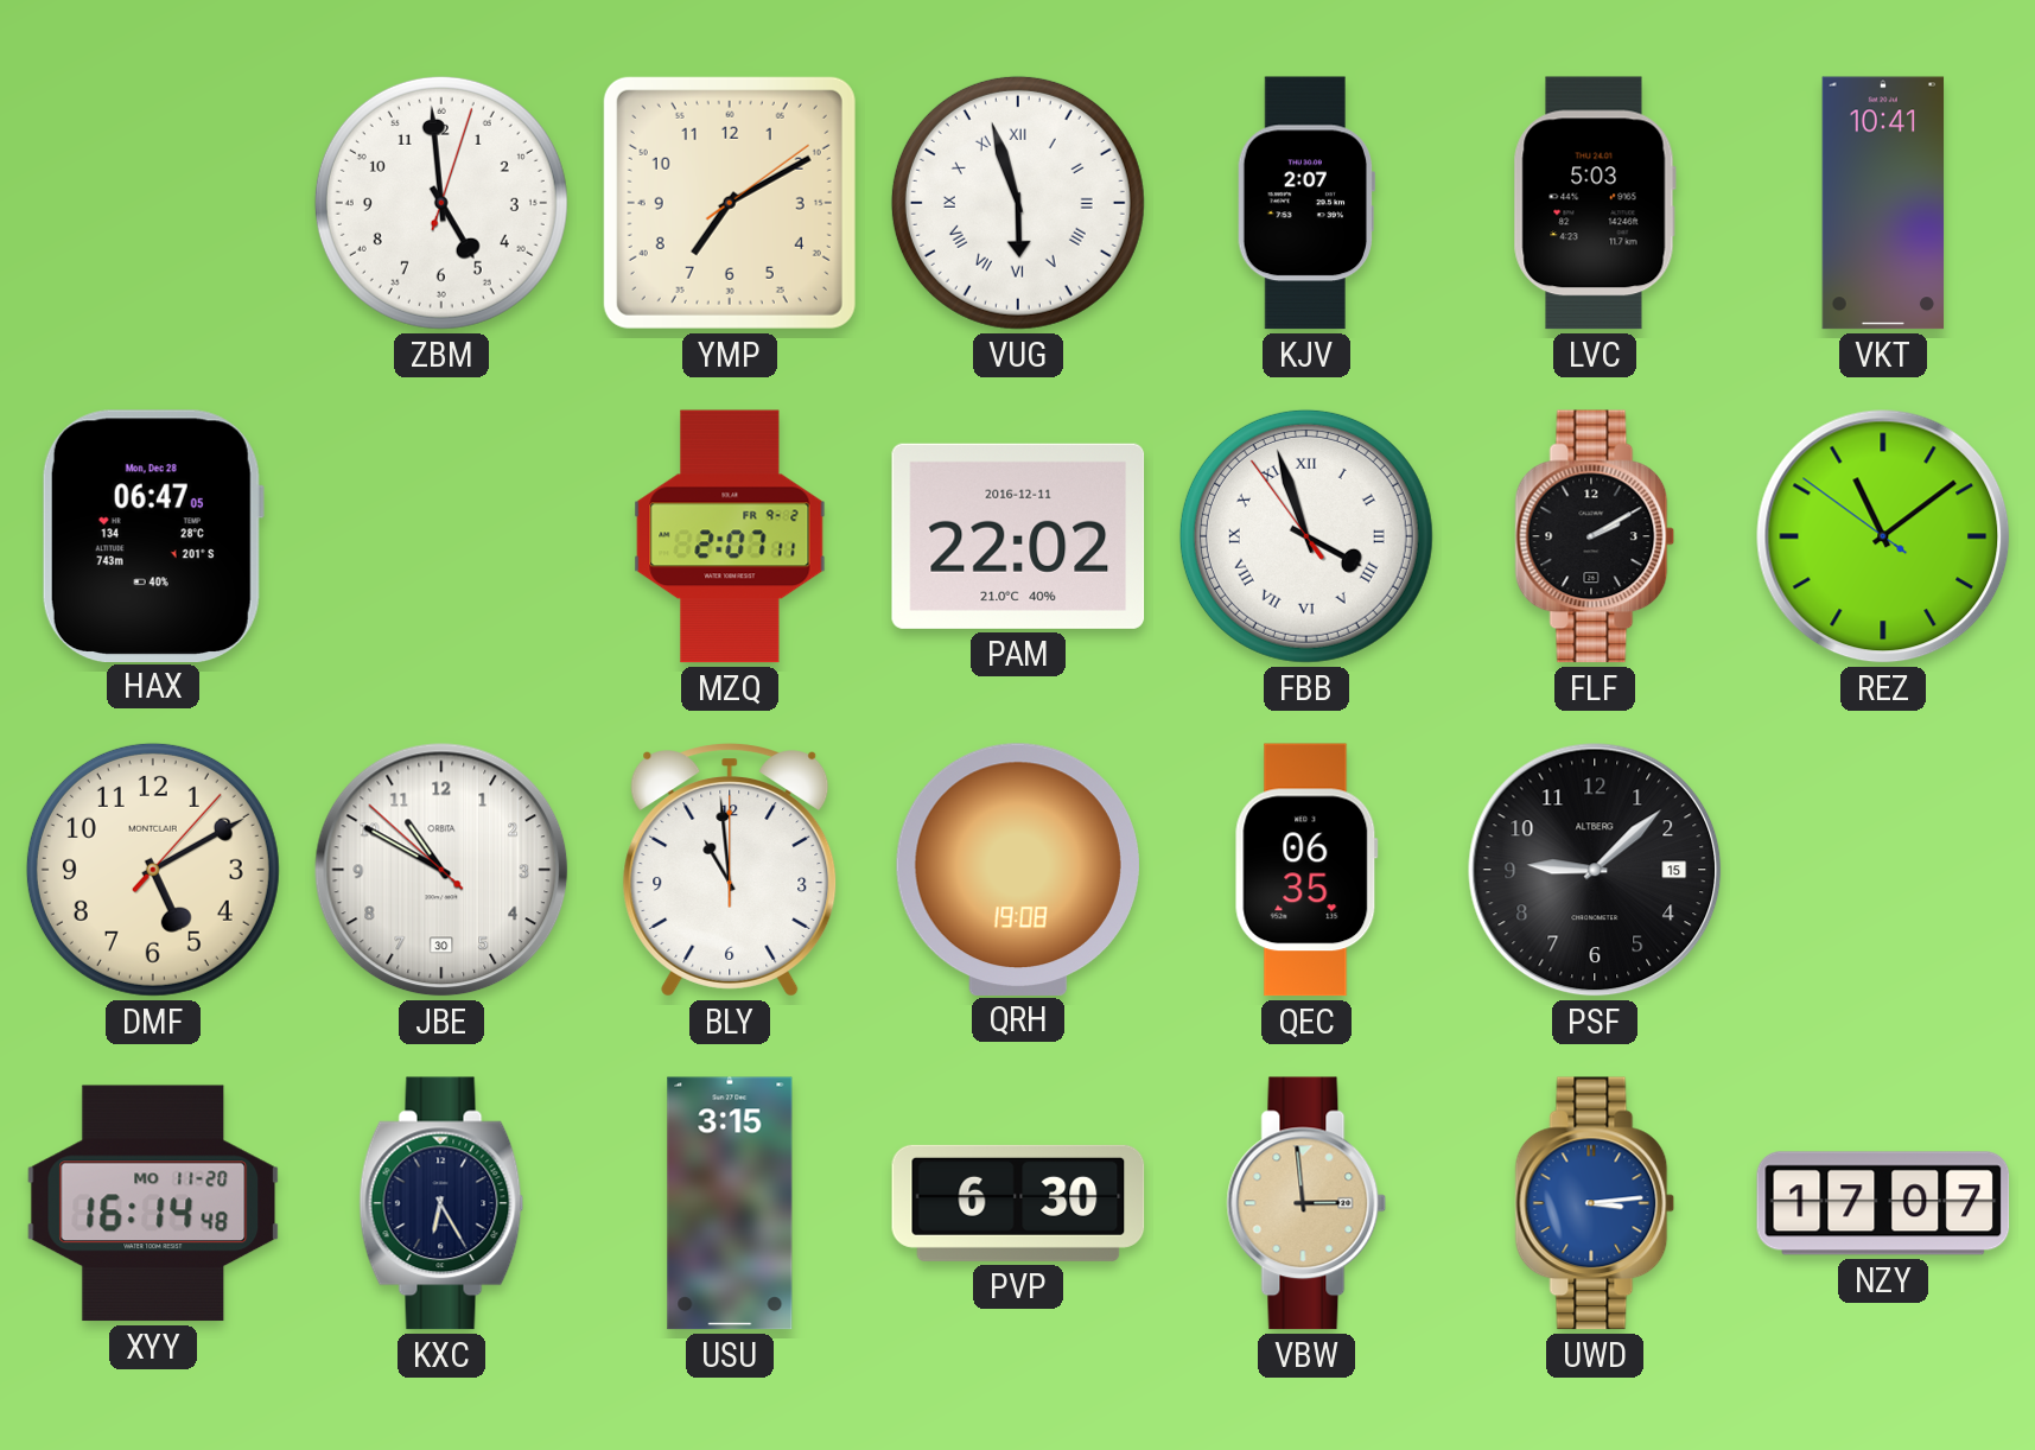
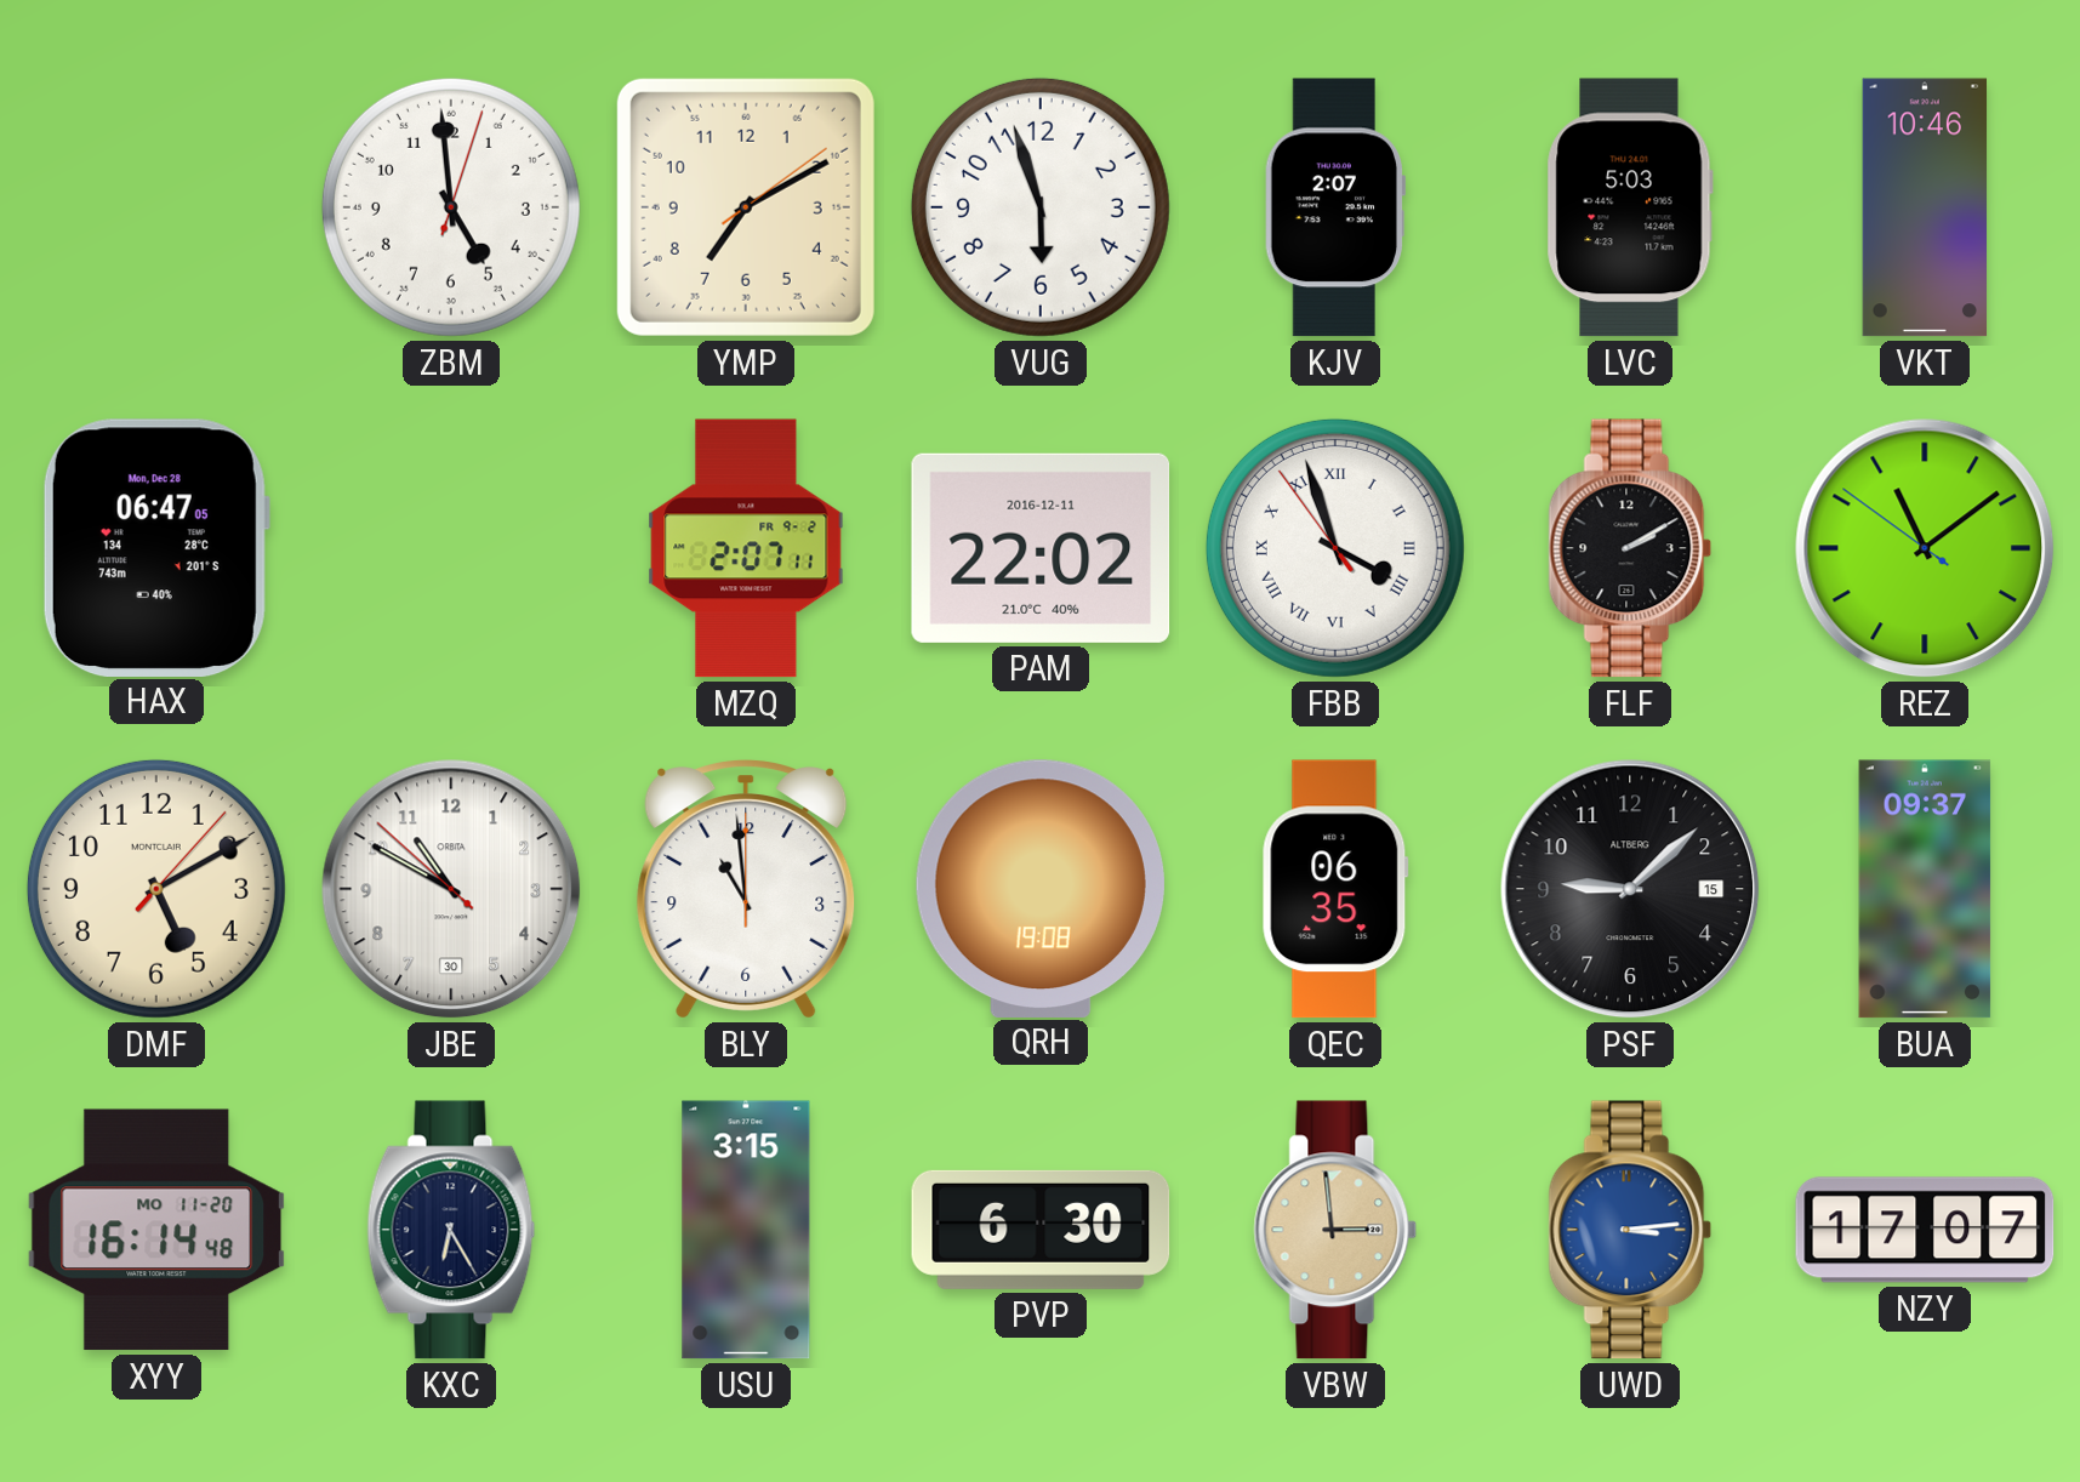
VUG numerals: Roman -> Arabic (1041, 207)
VKT: 10:41 -> 10:46 (1925, 207)
BUA: none -> 09:37 (1925, 889)
